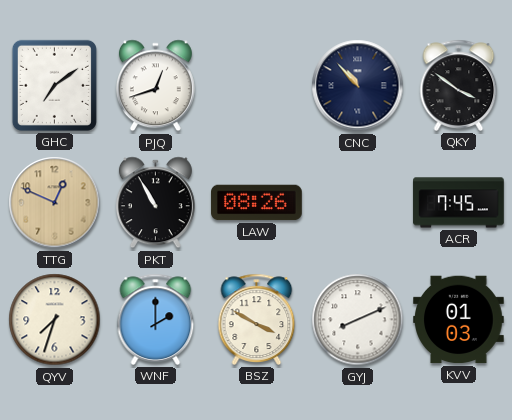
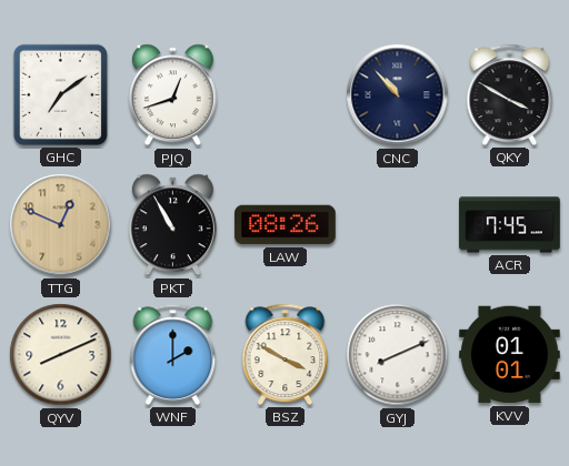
QKY: 3:51 -> 3:50 (510, 94)
QYV: 7:33 -> 8:11 (61, 355)
KVV: 01:03 -> 01:01 (510, 355)
